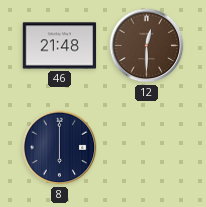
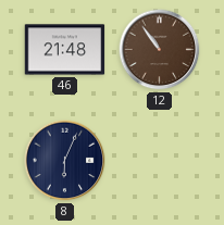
12: 12:30 -> 10:54 (160, 50)
8: 6:00 -> 6:04 (65, 161)
